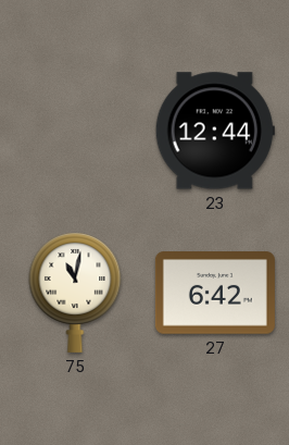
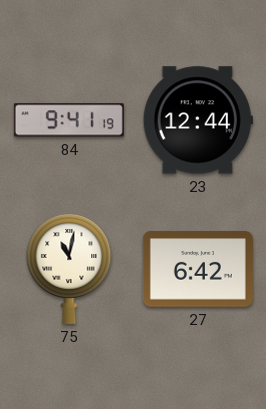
84: none -> 9:41 (69, 120)
